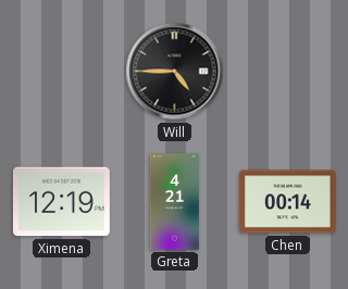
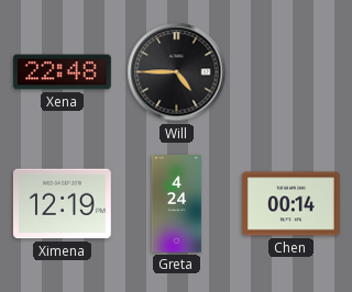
Xena: none -> 22:48 (62, 72)
Greta: 4:21 -> 4:24 (176, 204)
